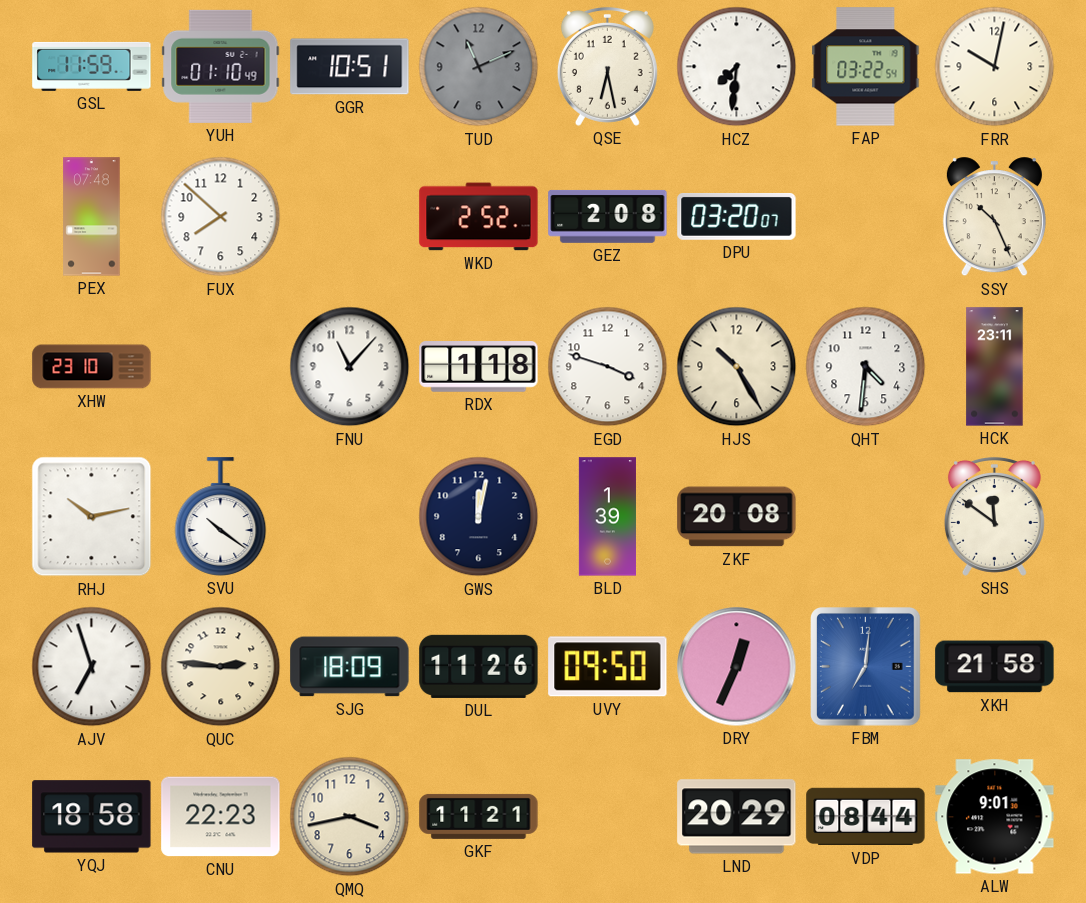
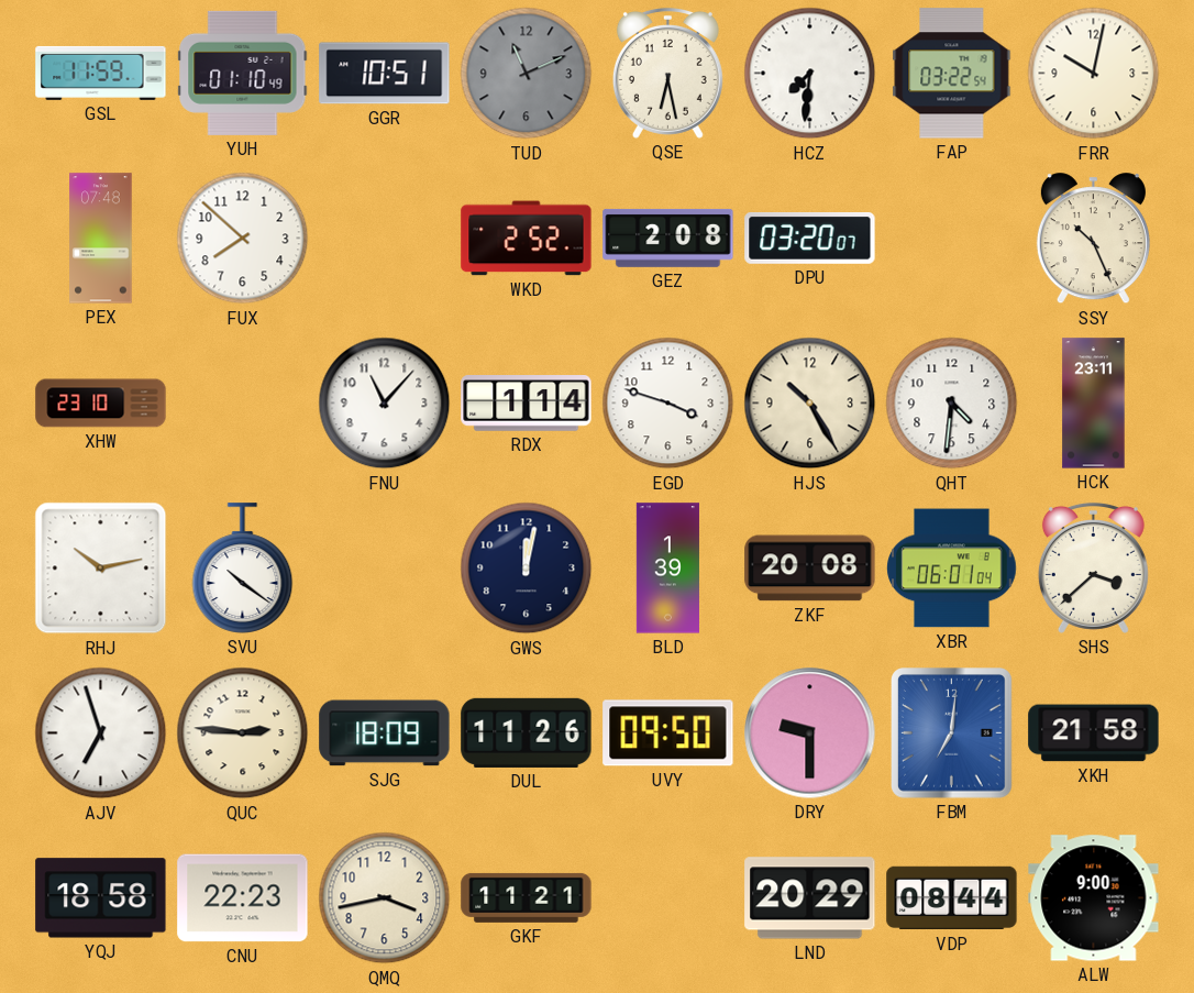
RDX: 1:18 -> 1:14 (527, 404)
XBR: none -> 06:01 (952, 569)
SHS: 11:51 -> 3:38 (1093, 567)
DRY: 12:34 -> 9:30 (810, 733)
ALW: 9:01 -> 9:00 (1094, 898)
